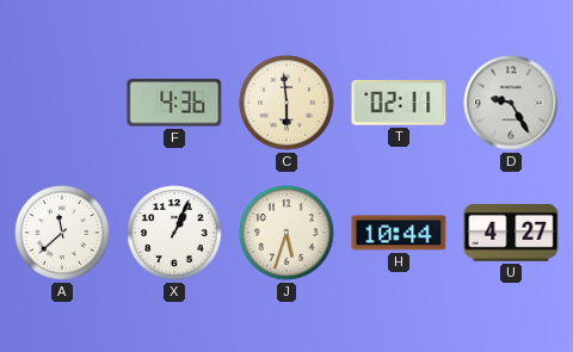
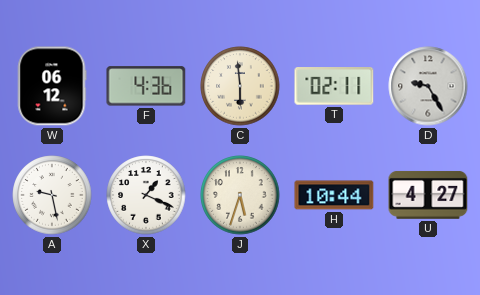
W: none -> 06:12 (52, 86)
A: 11:38 -> 9:28 (52, 195)
X: 1:04 -> 1:19 (146, 195)
